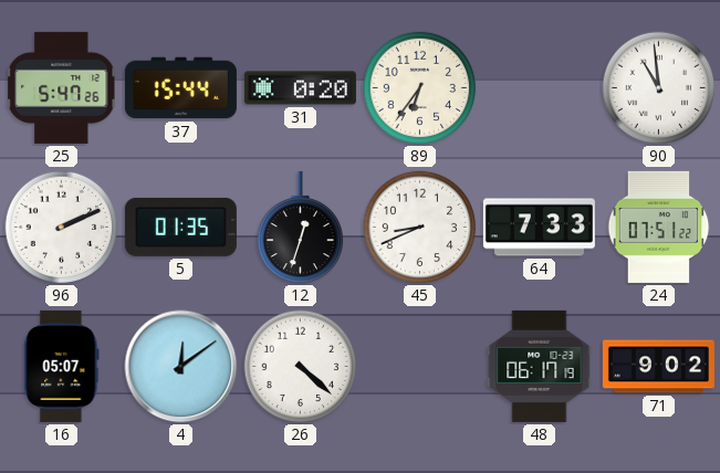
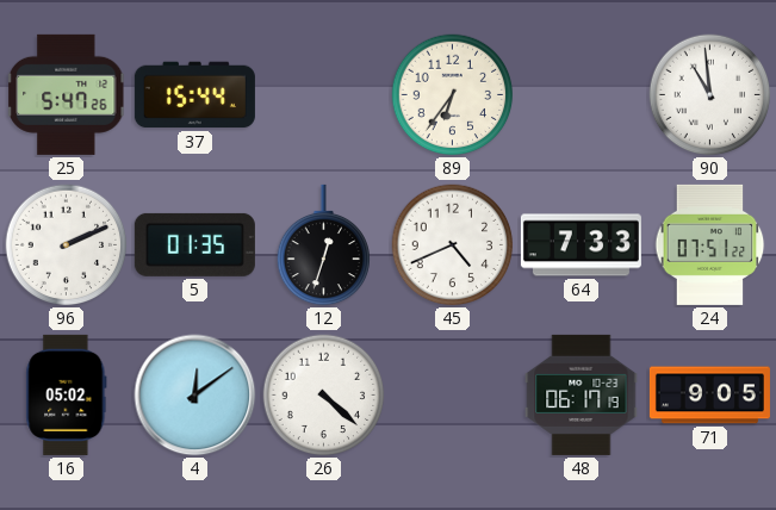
31: 0:20 -> none (300, 88)
45: 8:41 -> 4:41 (453, 245)
16: 05:07 -> 05:02 (67, 394)
71: 9:02 -> 9:05 (709, 396)
